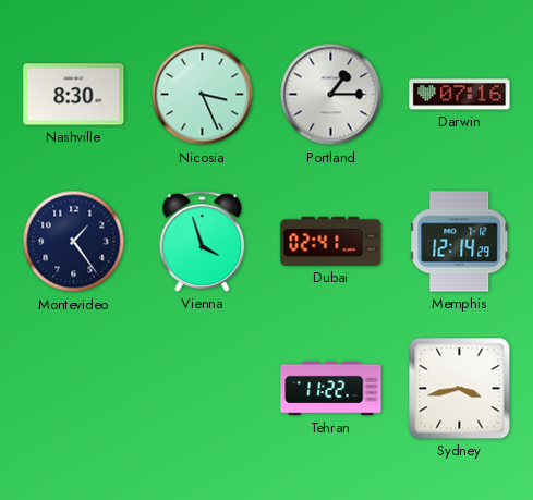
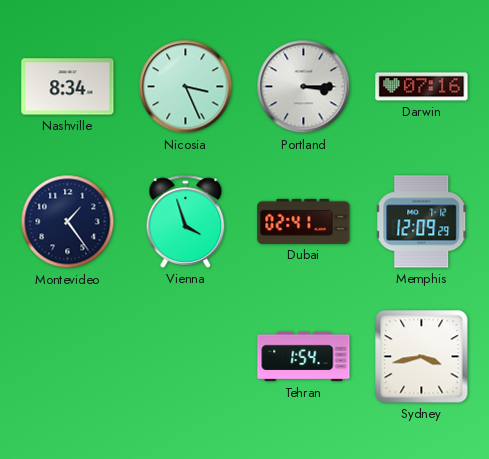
Nashville: 8:30 -> 8:34 (68, 87)
Portland: 1:15 -> 3:15 (304, 87)
Memphis: 12:14 -> 12:09 (422, 222)
Tehran: 11:22 -> 1:54 (304, 357)
